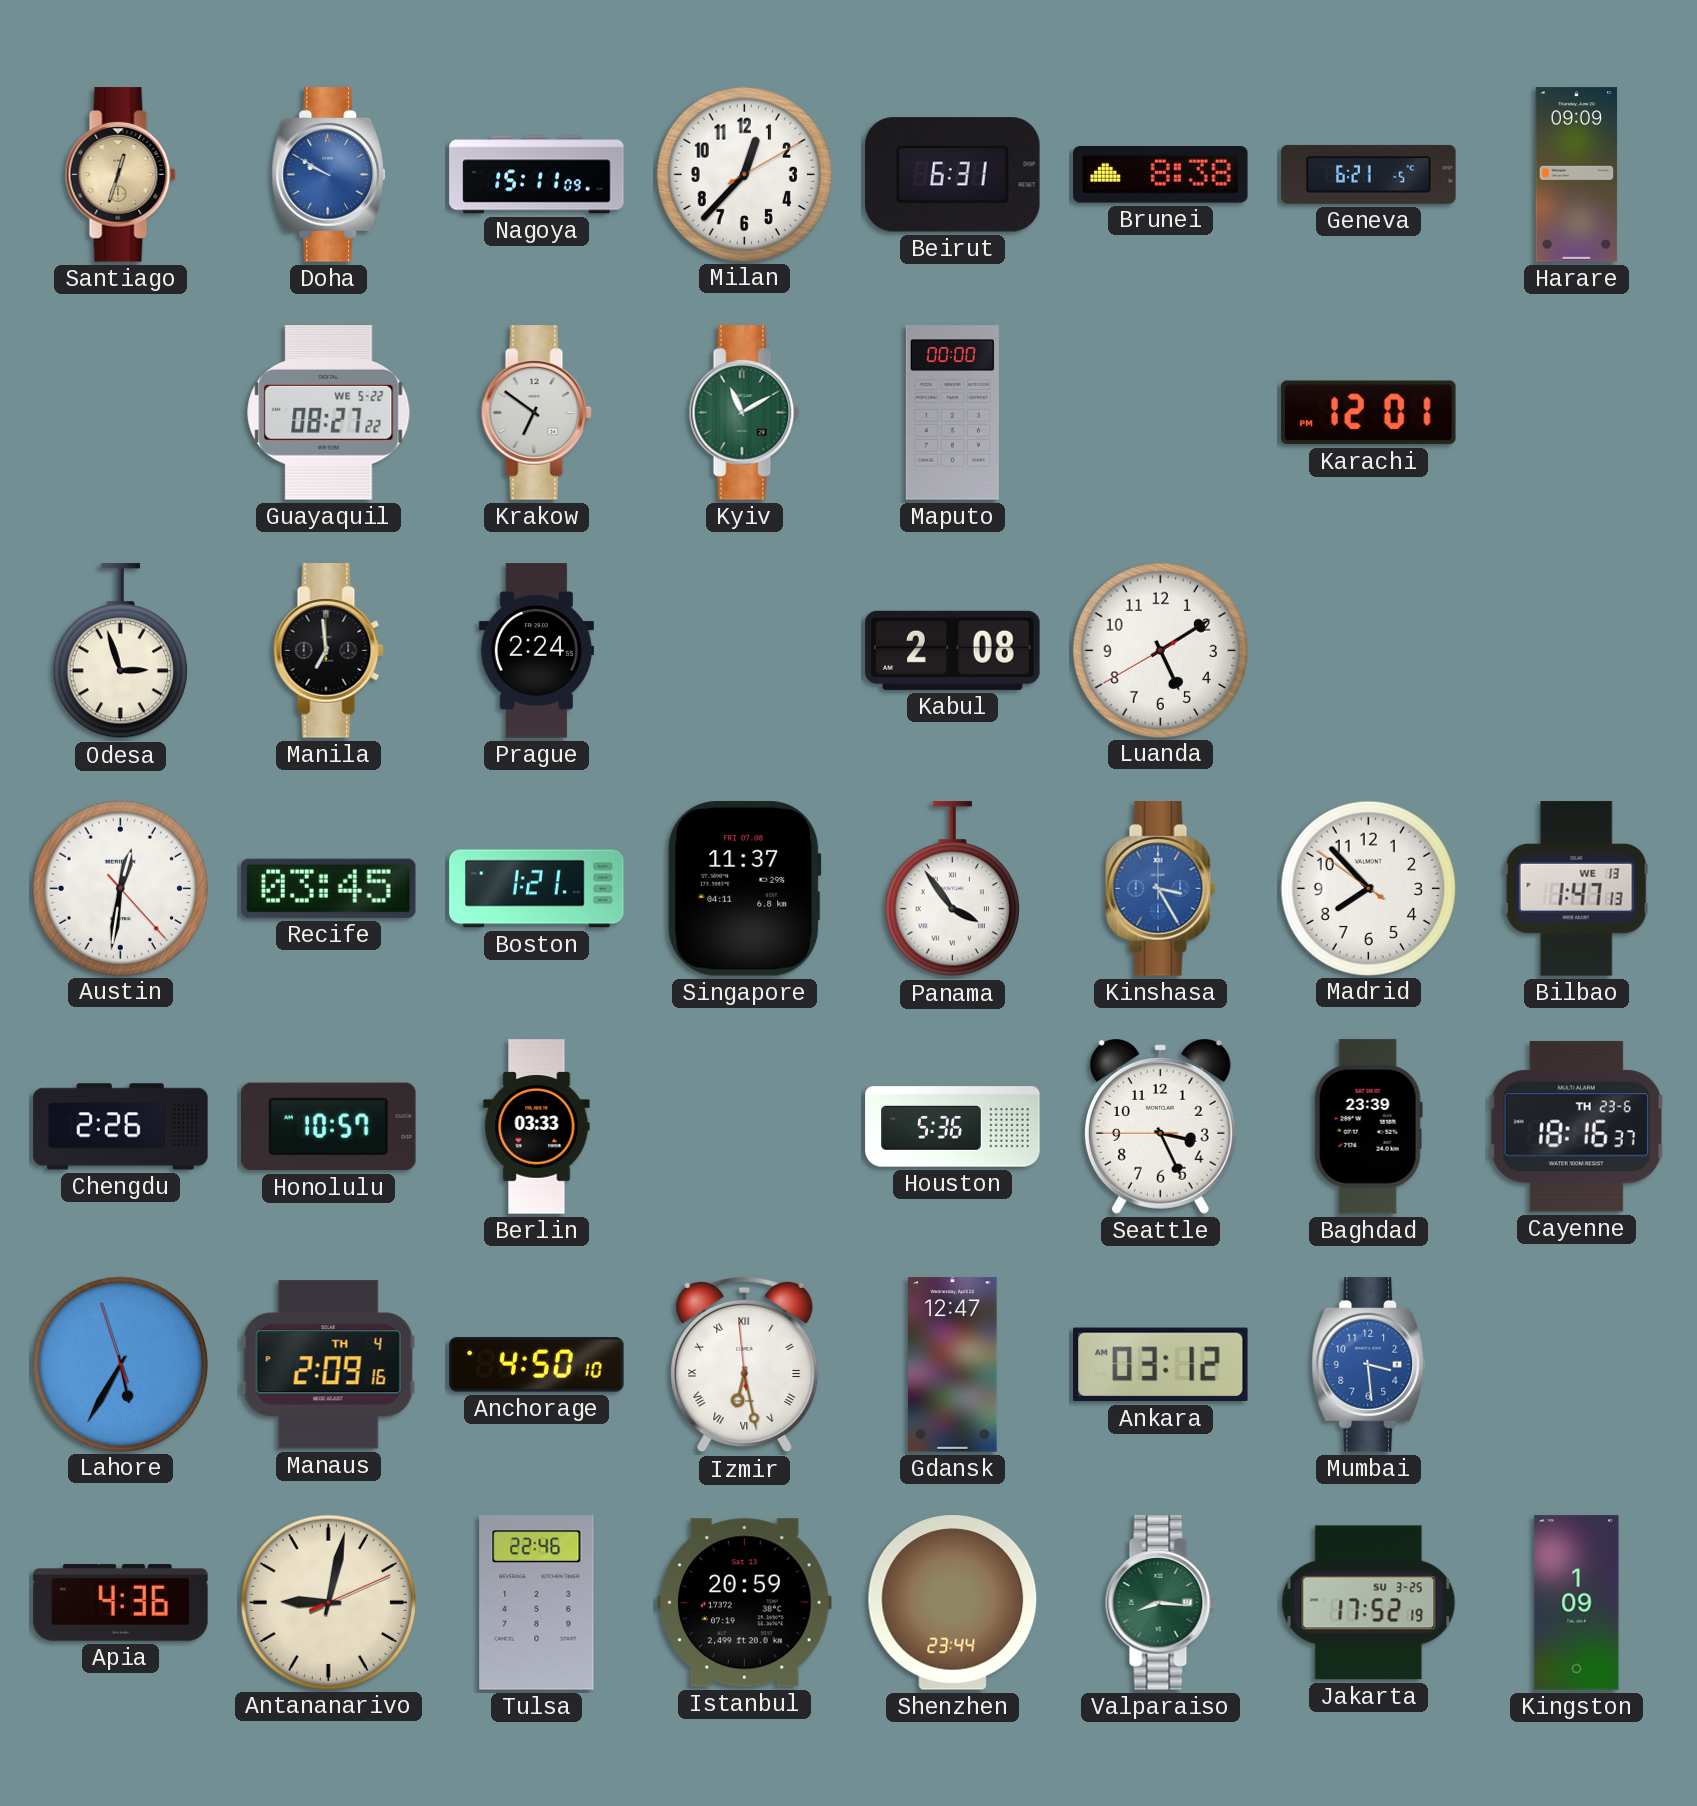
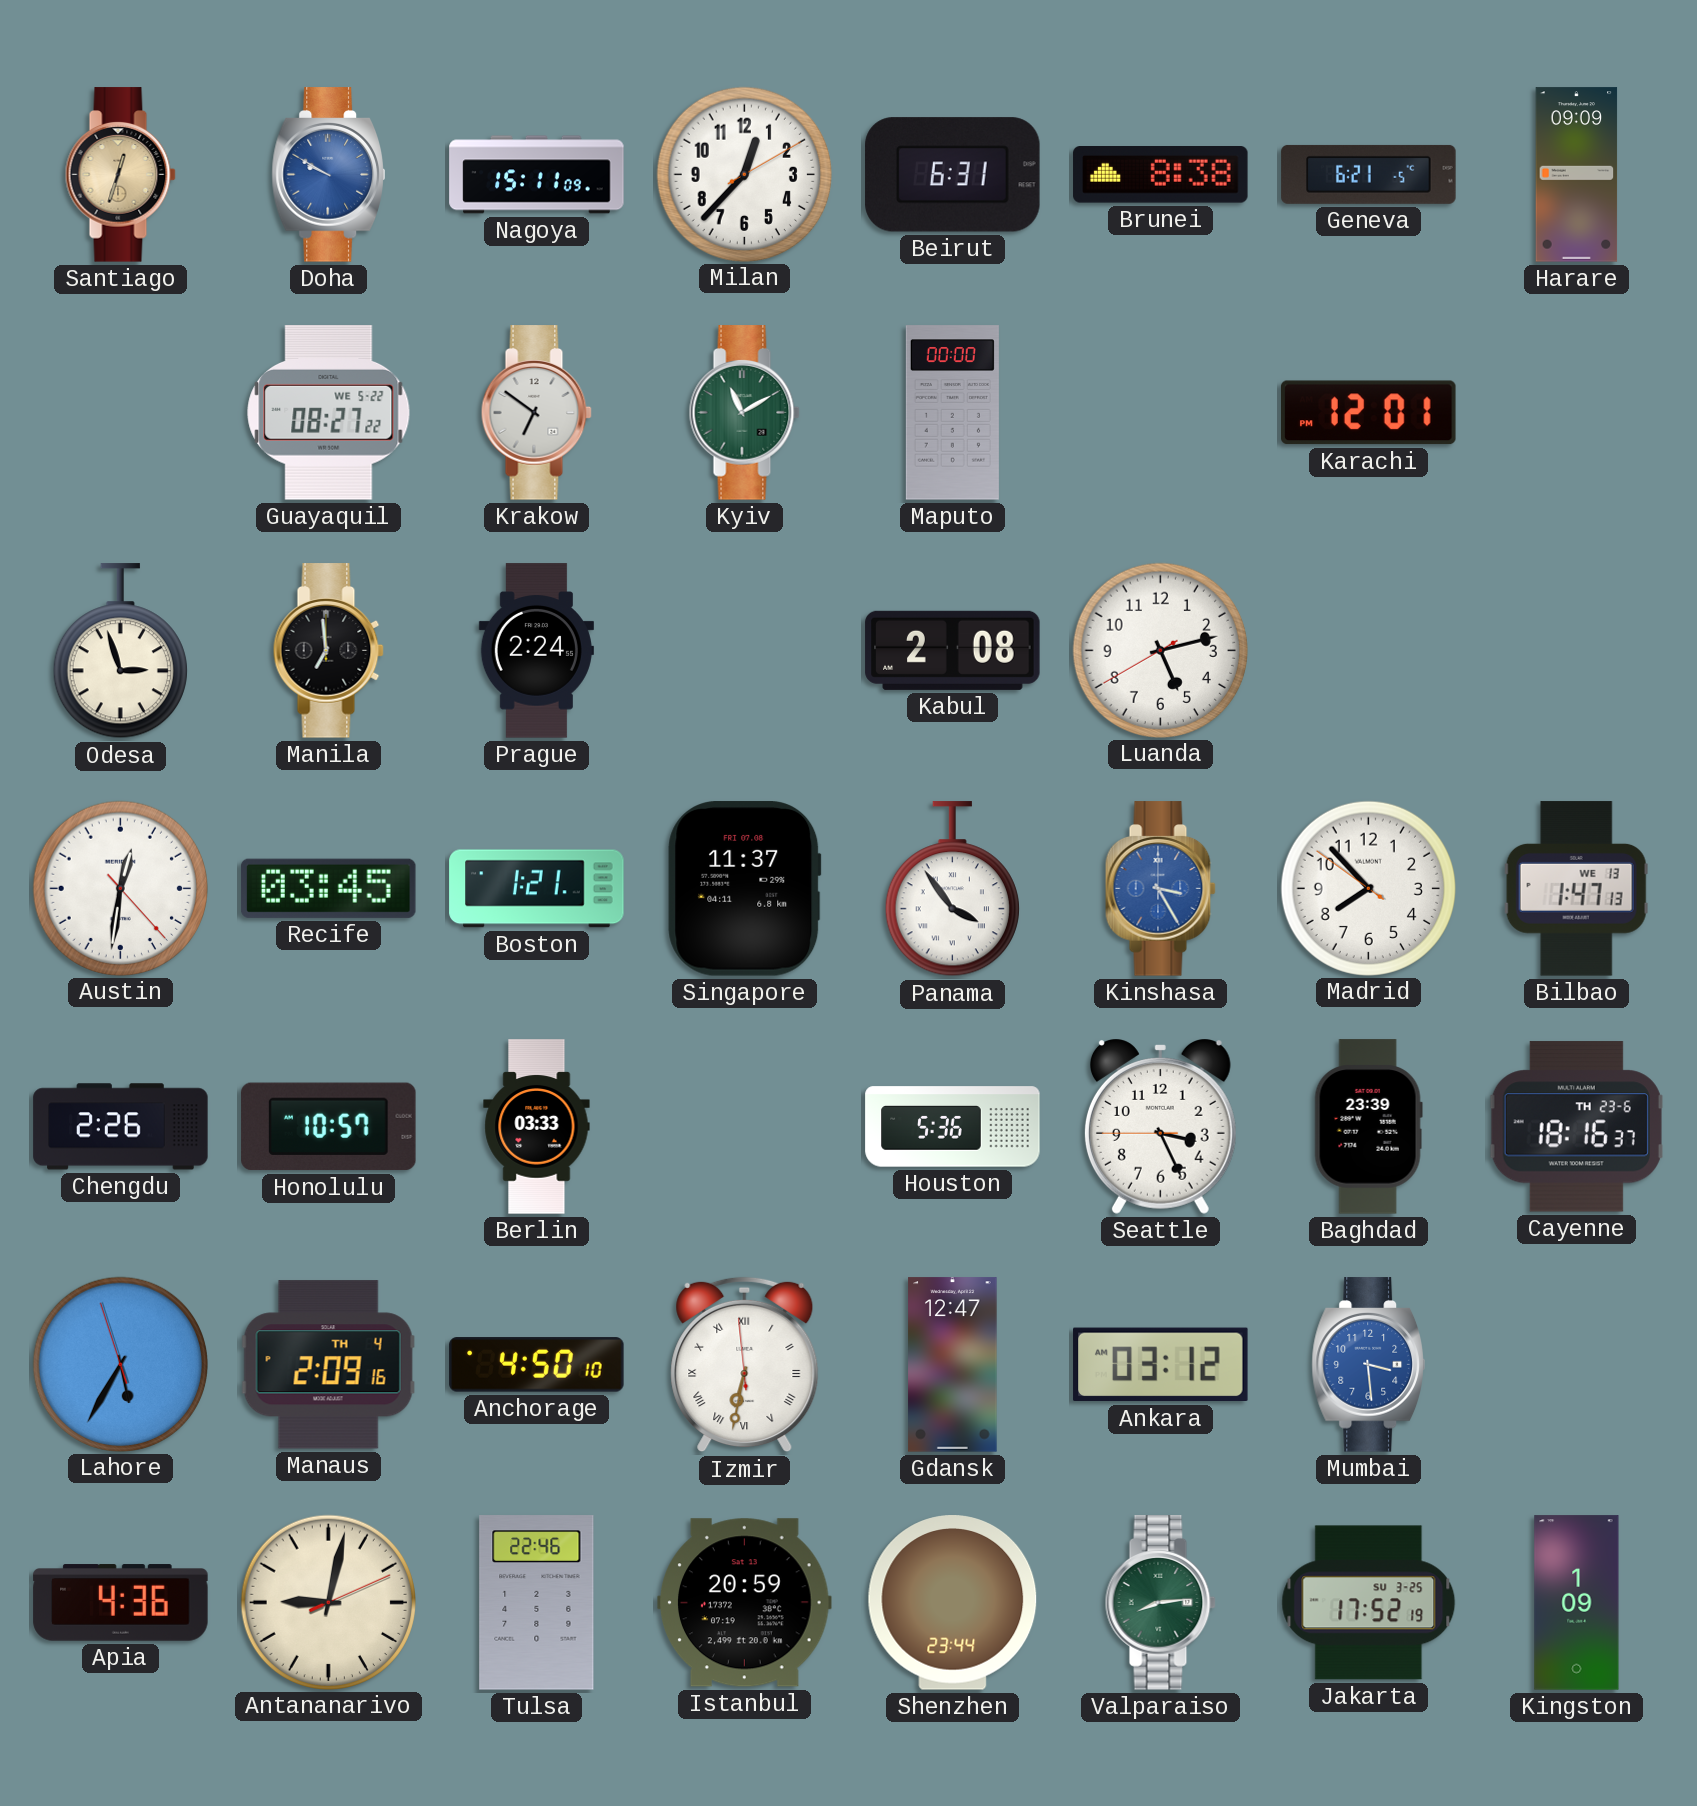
Luanda: 5:09 -> 5:12 (1160, 650)
Izmir: 6:27 -> 6:31 (745, 1365)
Valparaiso: 8:16 -> 8:14 (1160, 1603)
